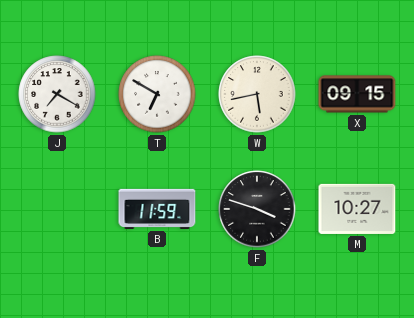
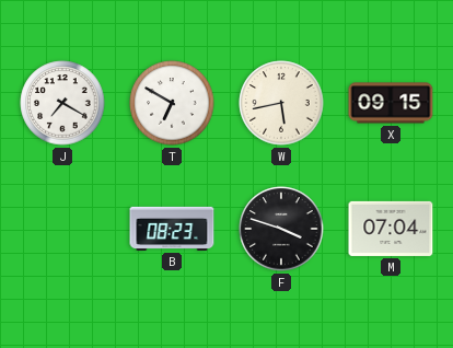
B: 11:59 -> 08:23 (172, 229)
M: 10:27 -> 07:04 (391, 229)
